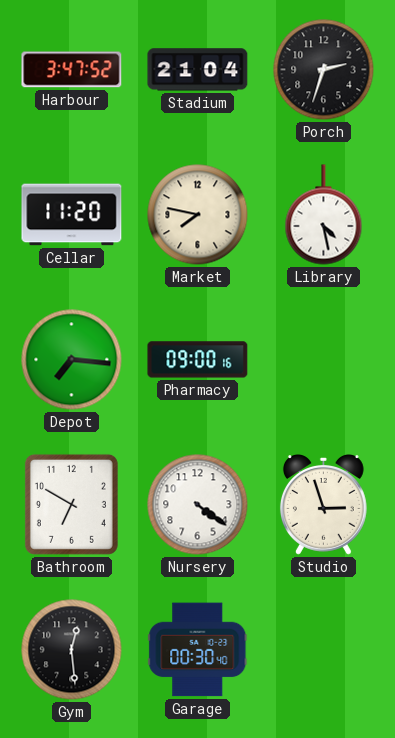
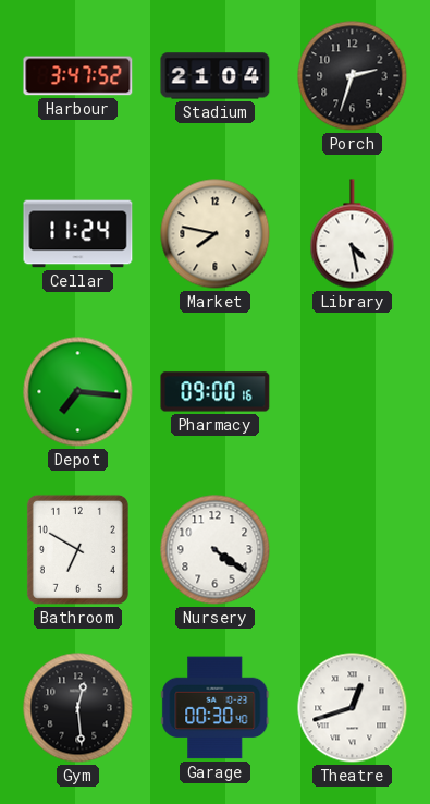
Cellar: 11:20 -> 11:24 (78, 234)
Studio: 2:57 -> none (323, 505)
Theatre: none -> 12:42 (353, 708)
